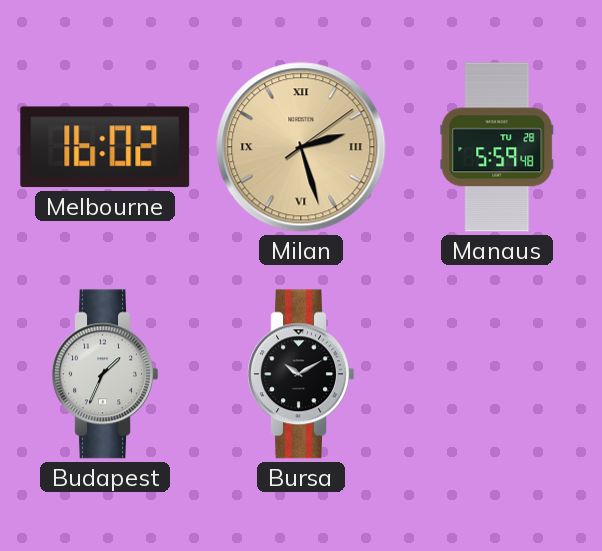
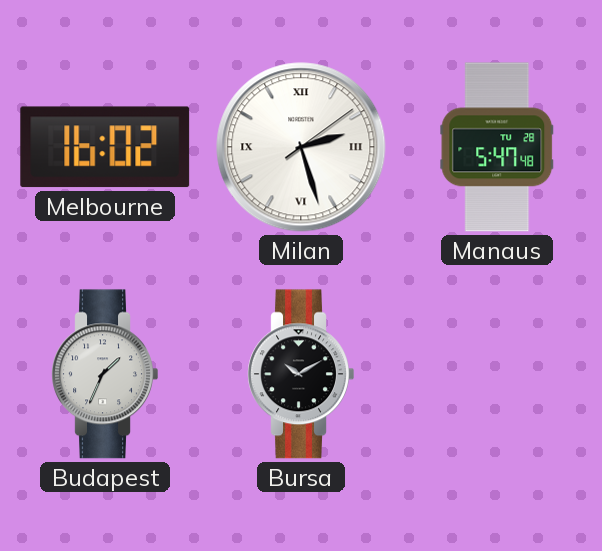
Milan dial: champagne -> white (301, 147)
Manaus: 5:59 -> 5:47 (497, 147)
